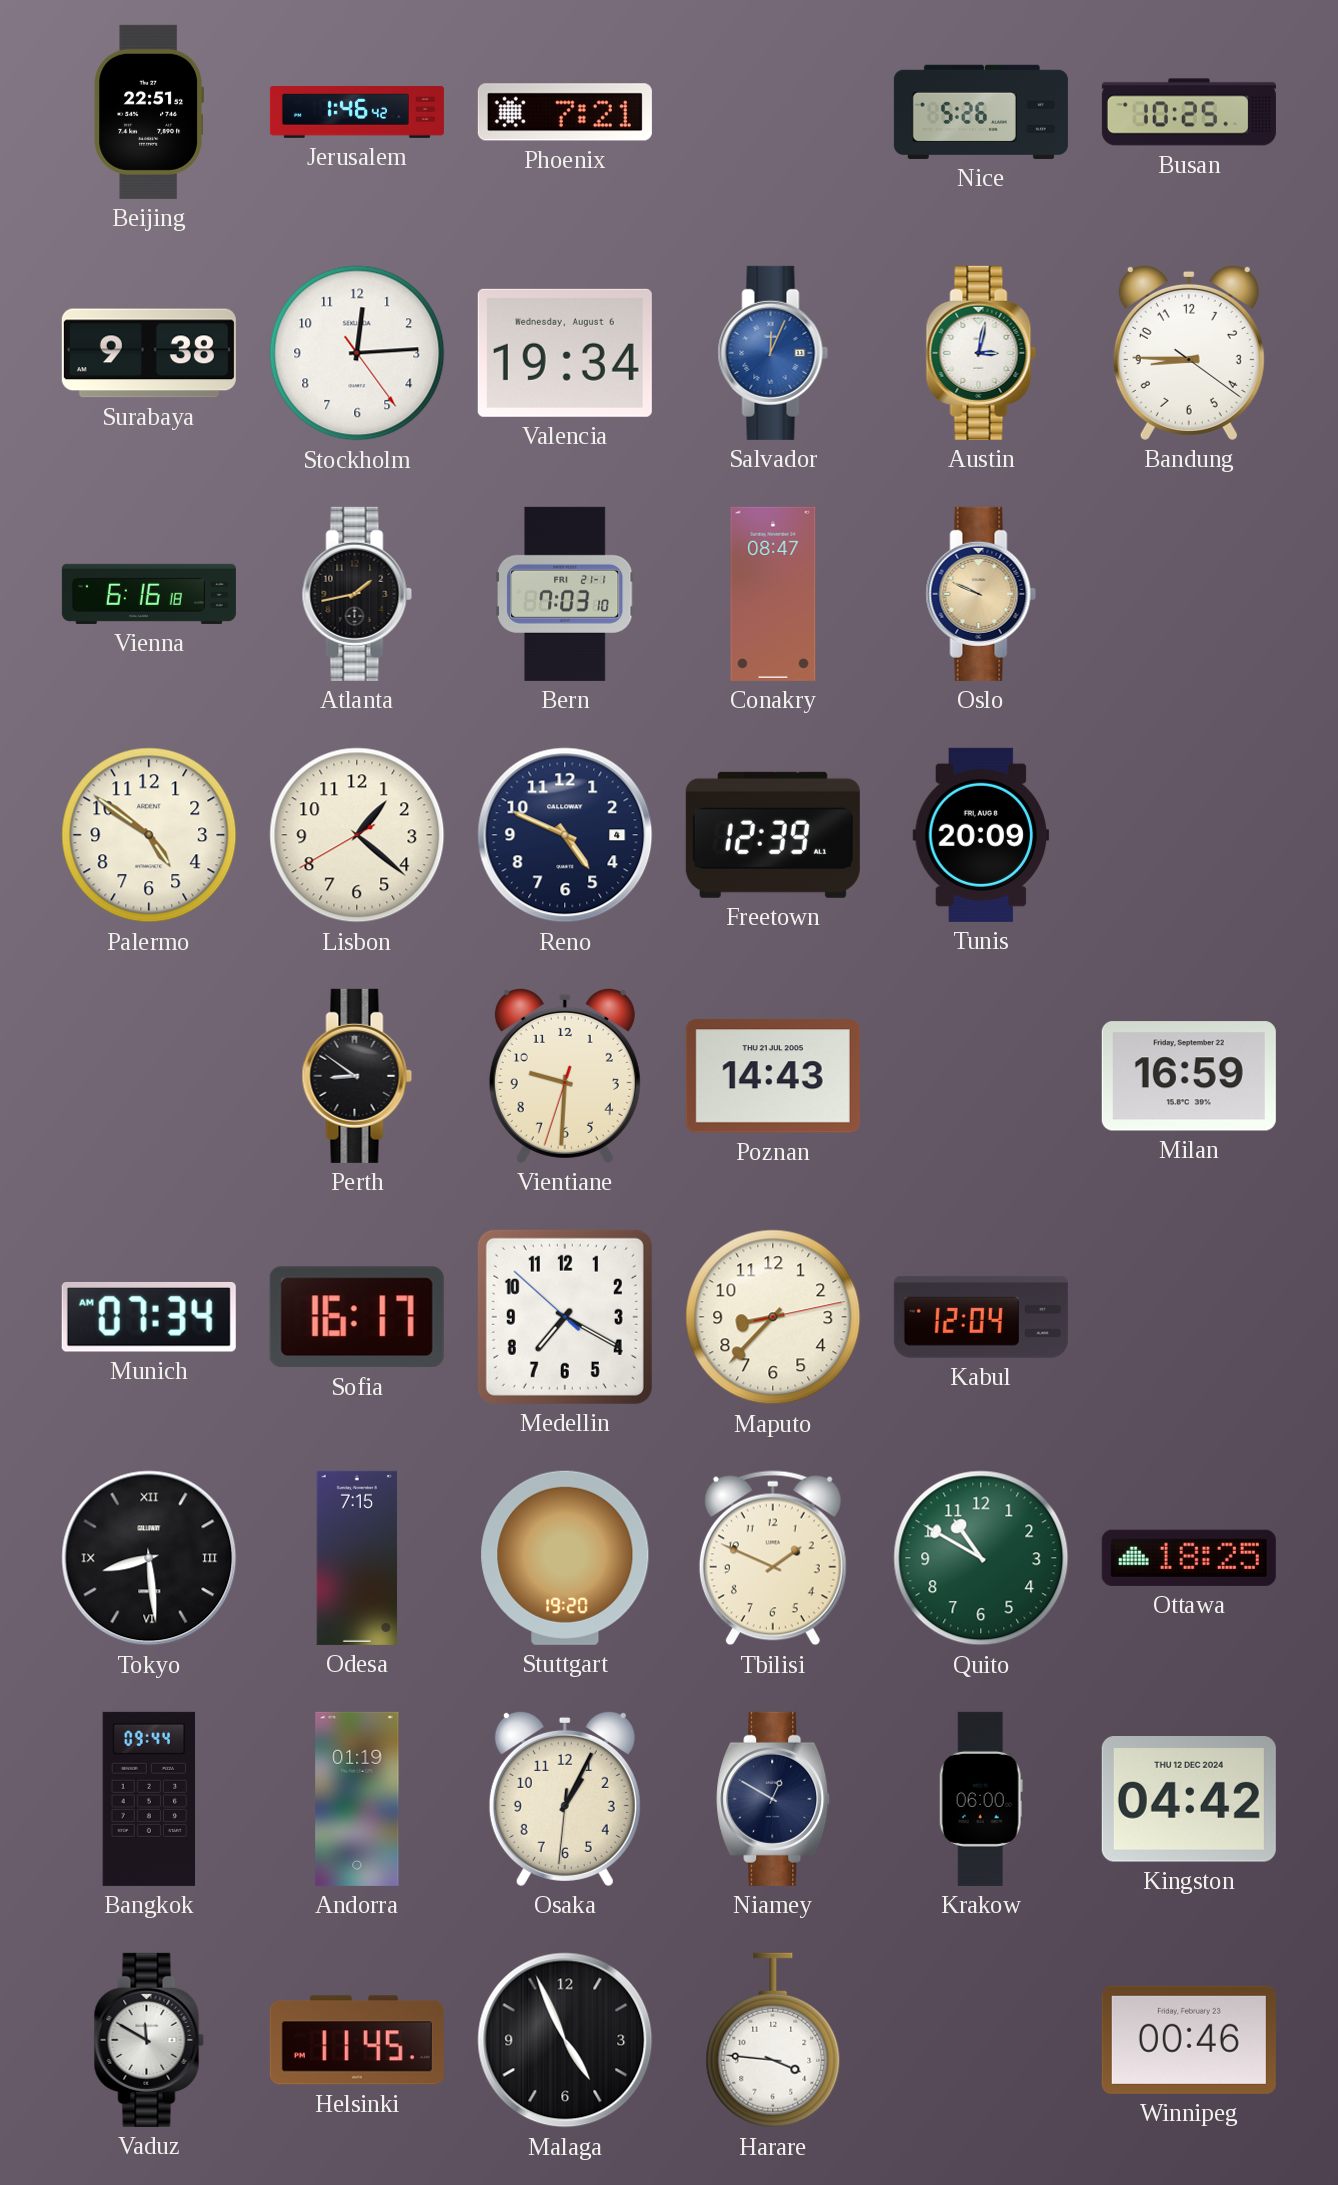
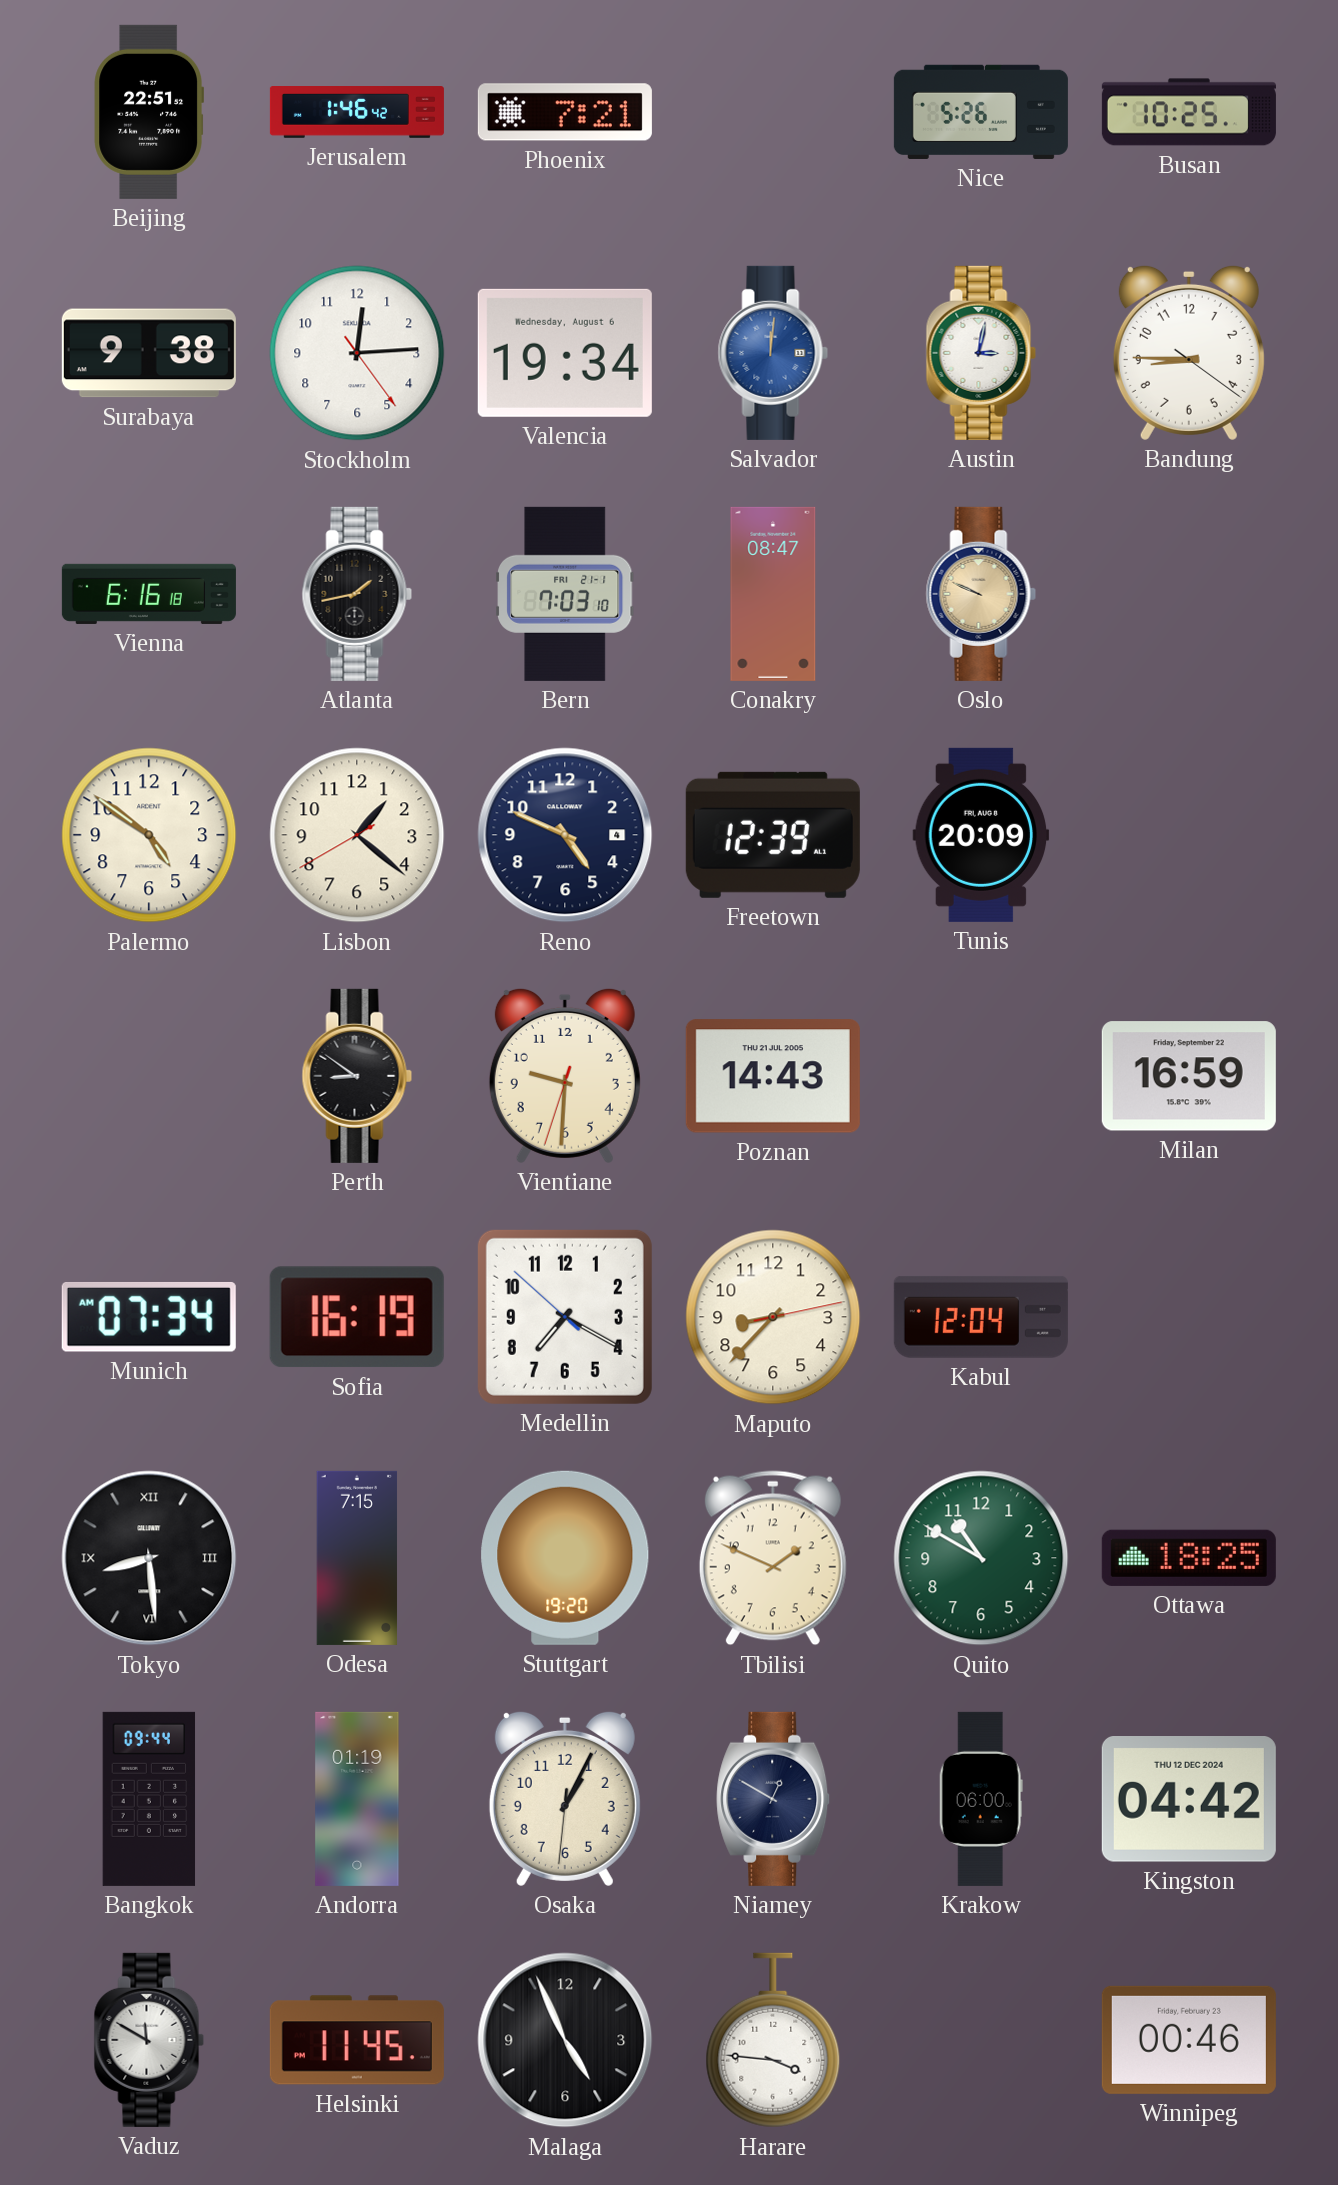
Salvador: 12:04 -> 12:01 (773, 353)
Sofia: 16:17 -> 16:19 (357, 1317)
